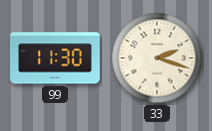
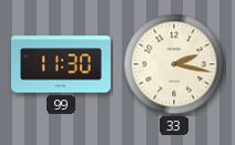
33: 2:18 -> 2:17 (174, 64)
